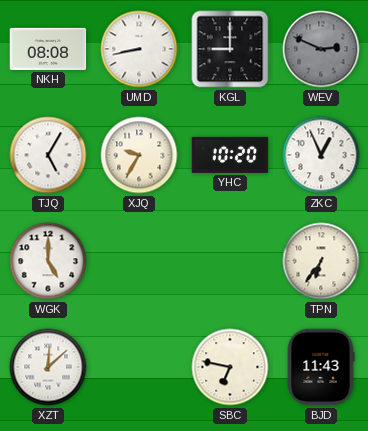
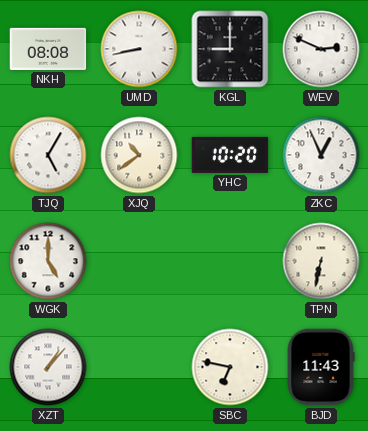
WEV dial: grey -> white (321, 49)
XJQ: 9:35 -> 10:39 (139, 155)
TPN: 6:36 -> 6:32 (321, 261)
XZT: 12:08 -> 1:07 (48, 367)
